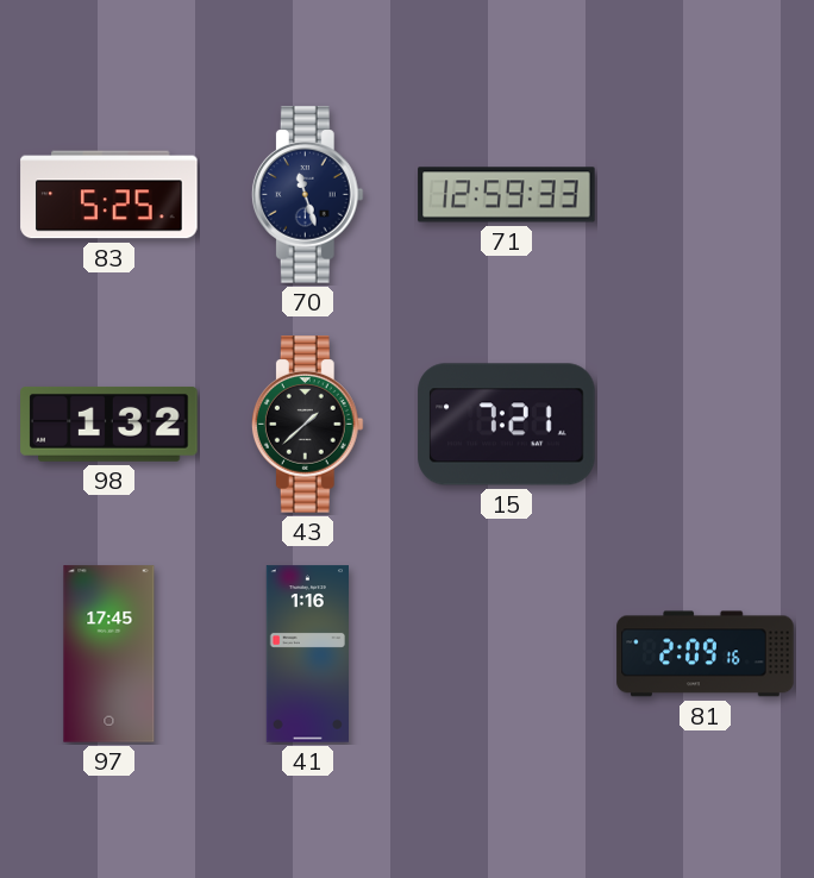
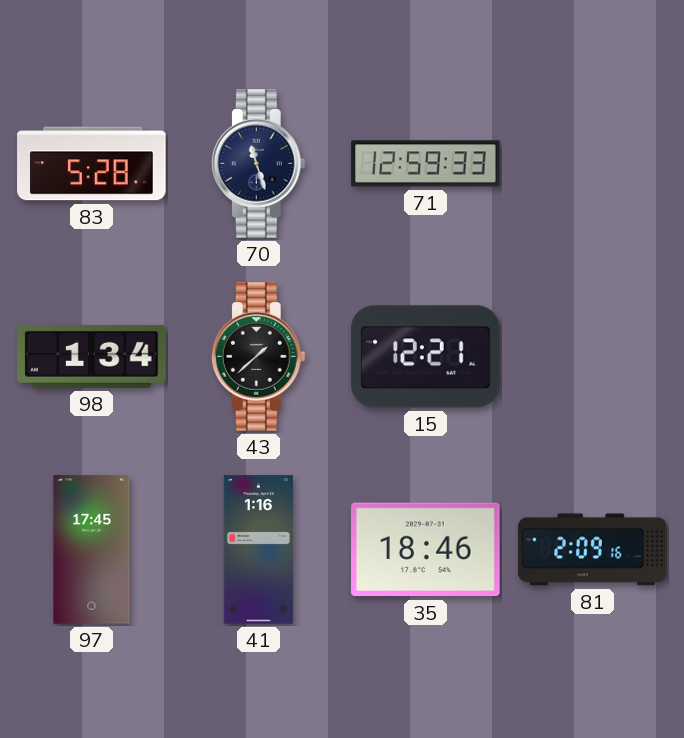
83: 5:25 -> 5:28 (92, 164)
98: 1:32 -> 1:34 (92, 356)
15: 7:21 -> 12:21 (426, 357)
35: none -> 18:46 (426, 550)
